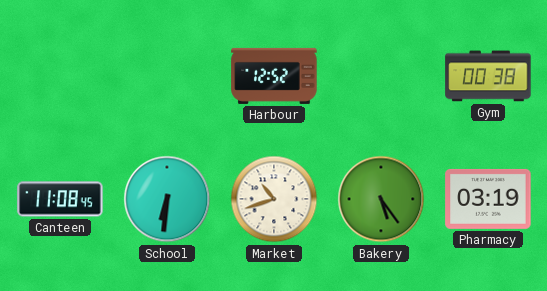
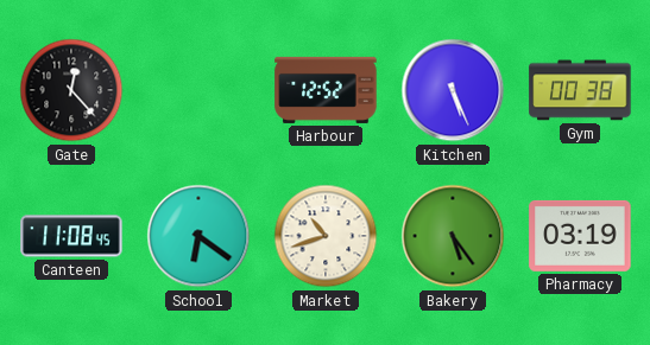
Gate: none -> 12:23 (71, 90)
Kitchen: none -> 5:26 (453, 90)
School: 6:31 -> 6:21 (198, 236)
